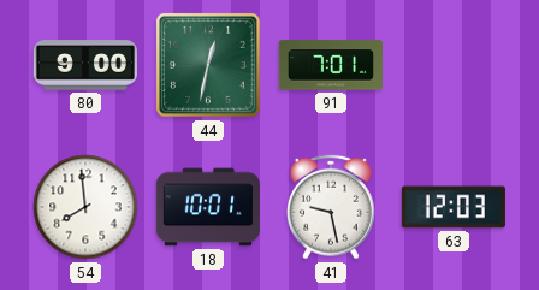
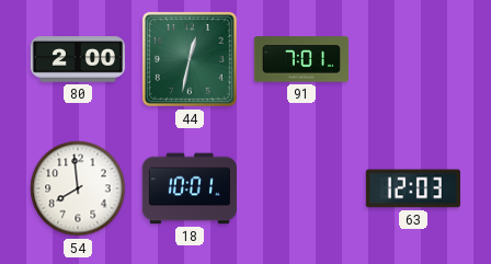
80: 9:00 -> 2:00 (78, 59)
41: 9:28 -> none (332, 207)
